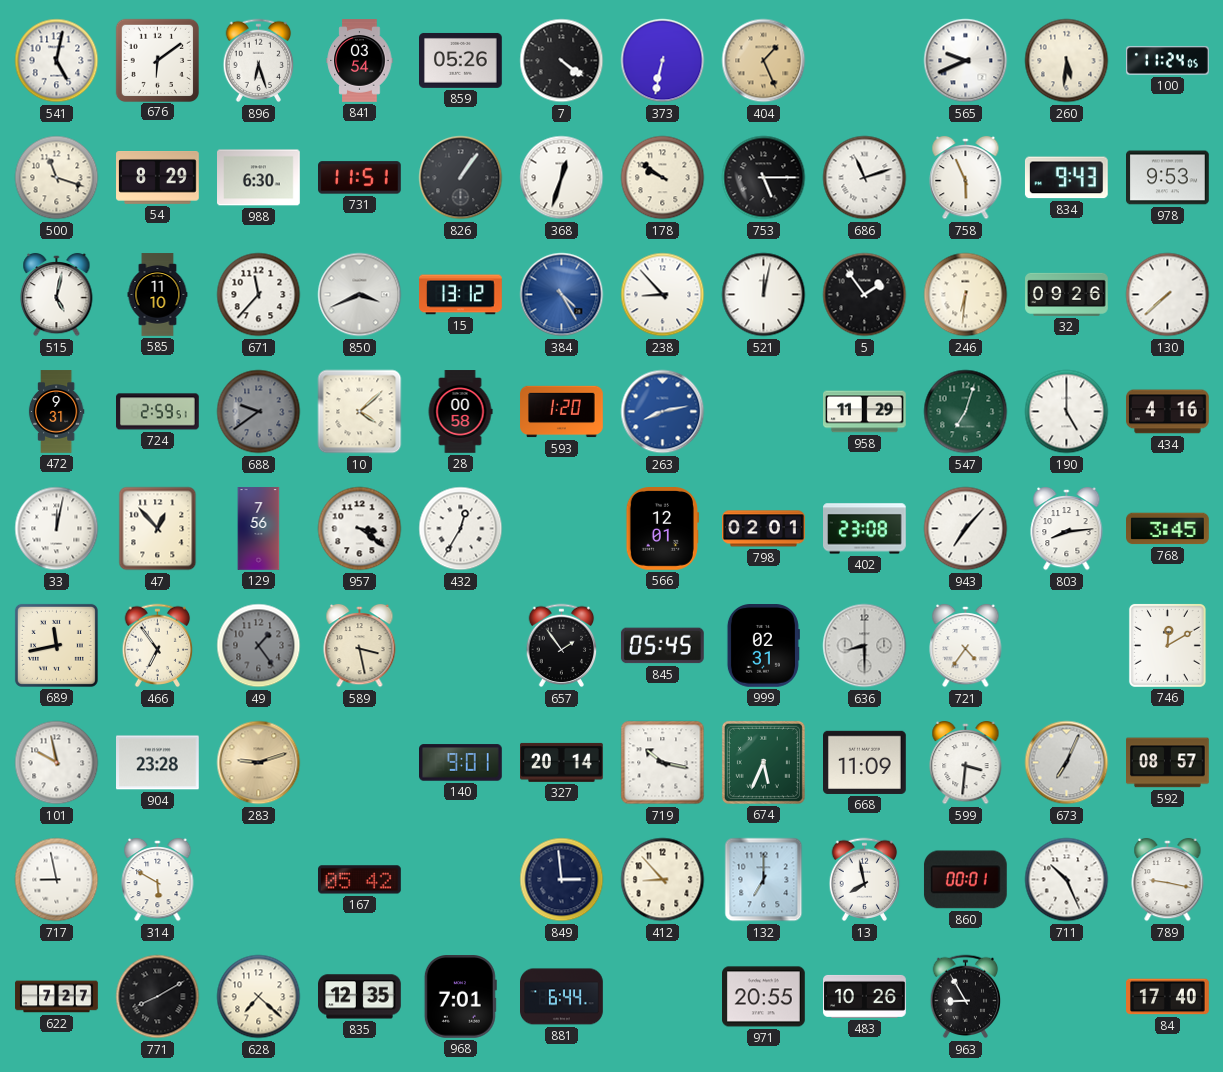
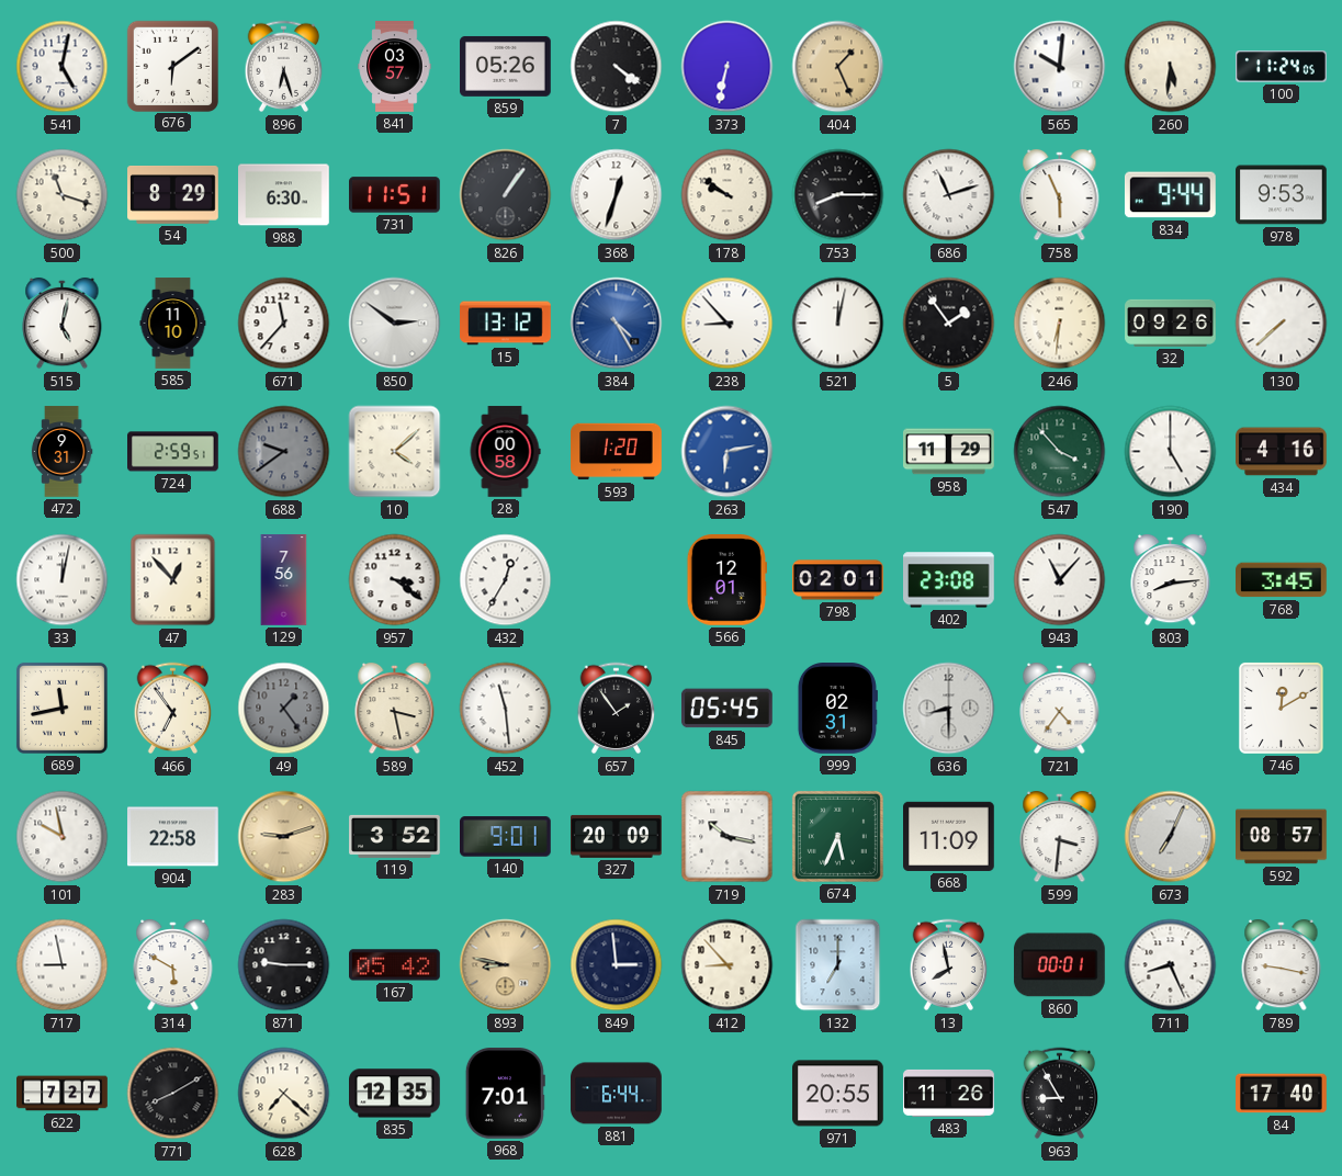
841: 03:54 -> 03:57 (395, 67)
565: 9:41 -> 10:01 (1060, 67)
753: 5:15 -> 8:15 (838, 195)
834: 9:43 -> 9:44 (1170, 195)
850: 3:41 -> 2:51 (395, 324)
263: 8:13 -> 6:13 (728, 452)
547: 7:03 -> 3:53 (1060, 452)
943: 7:07 -> 11:07 (1060, 580)
452: none -> 11:29 (506, 709)
904: 23:28 -> 22:58 (173, 837)
119: none -> 3:52 (395, 836)
327: 20:14 -> 20:09 (617, 836)
871: none -> 9:15 (284, 965)
893: none -> 8:47 (506, 965)
711: 10:26 -> 8:26 (1171, 965)
483: 10:26 -> 11:26 (949, 1093)
